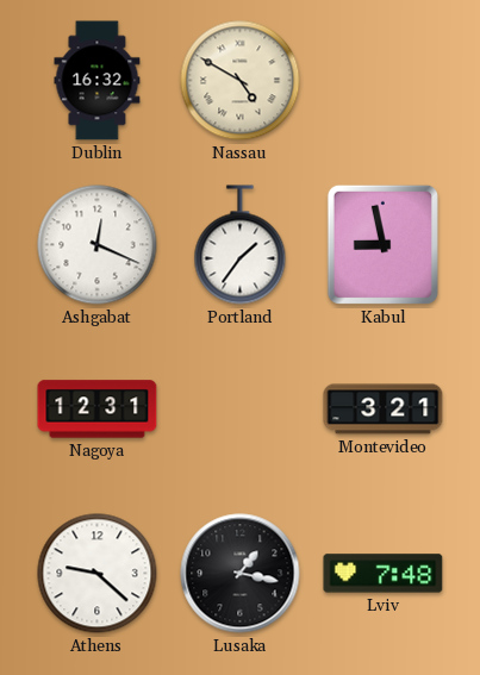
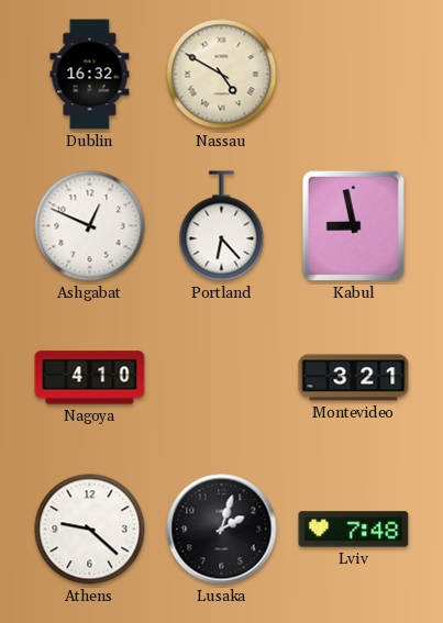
Ashgabat: 12:19 -> 12:49 (90, 226)
Portland: 1:36 -> 6:23 (222, 226)
Nagoya: 12:31 -> 4:10 (90, 378)
Lusaka: 1:17 -> 2:03 (222, 530)
